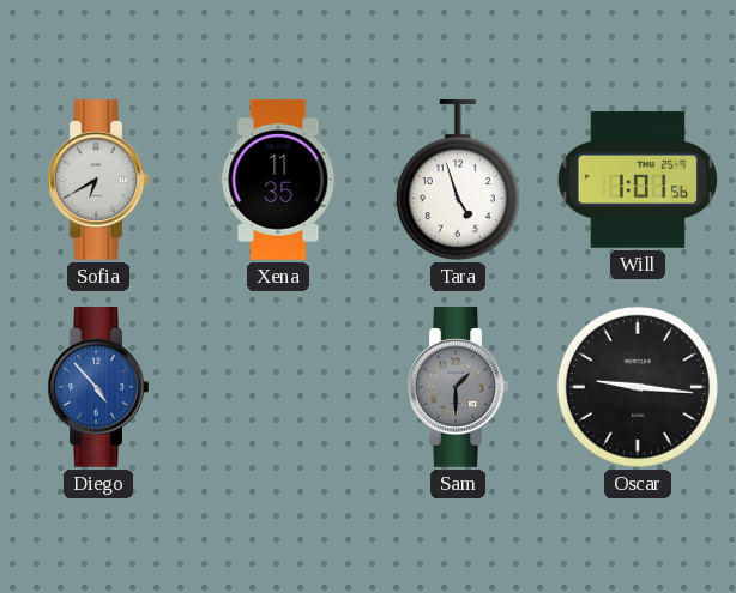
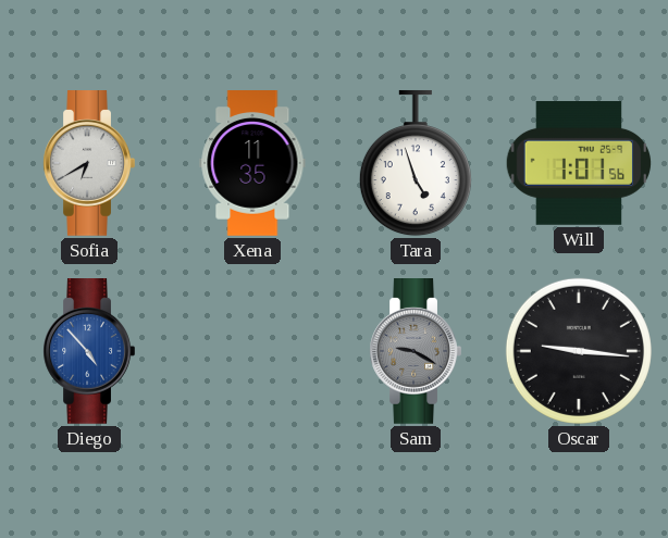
Sam: 1:30 -> 9:20 (416, 352)
